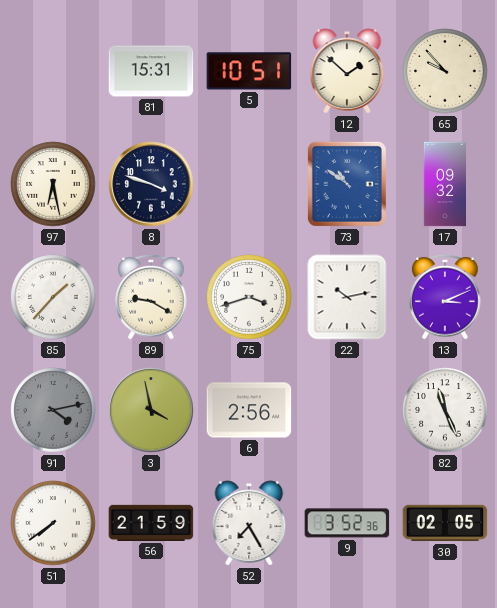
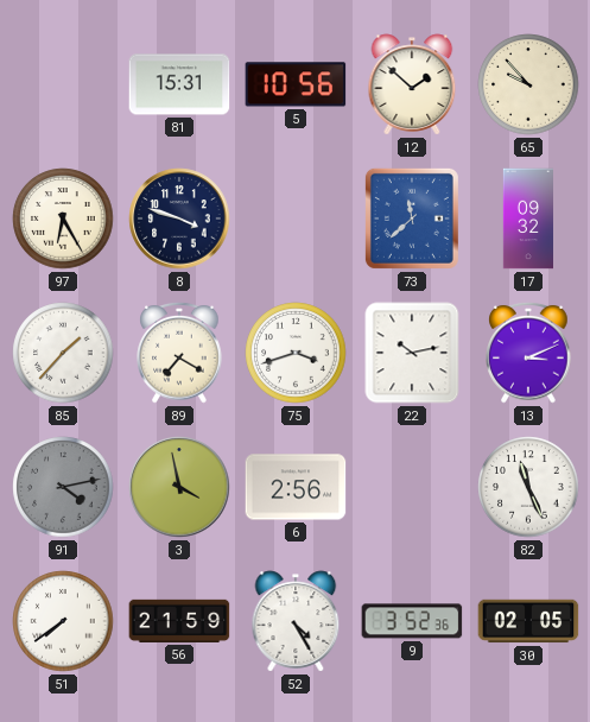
5: 10:51 -> 10:56 (296, 84)
97: 6:28 -> 6:25 (63, 218)
73: 10:51 -> 11:38 (412, 218)
89: 9:20 -> 7:20 (179, 353)
52: 7:25 -> 4:25 (296, 621)
